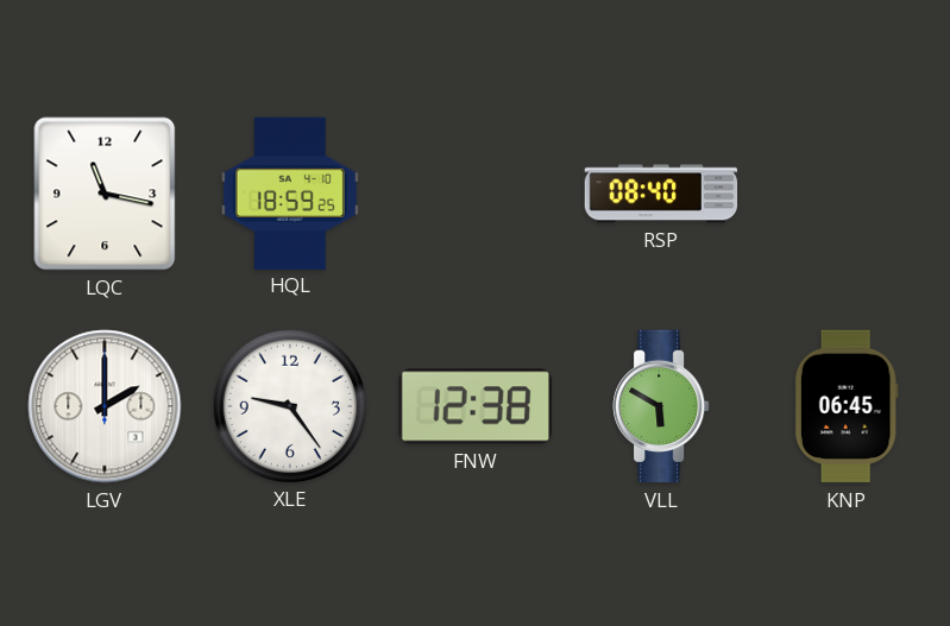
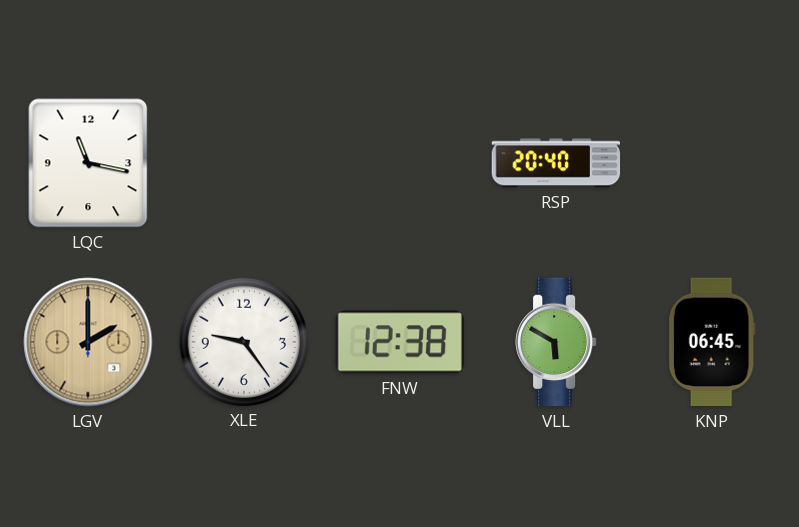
HQL: 18:59 -> none (290, 192)
RSP: 08:40 -> 20:40 (556, 163)
LGV dial: white -> champagne (88, 342)
